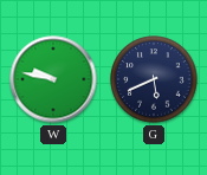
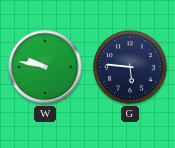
G: 5:41 -> 5:46 (130, 67)
